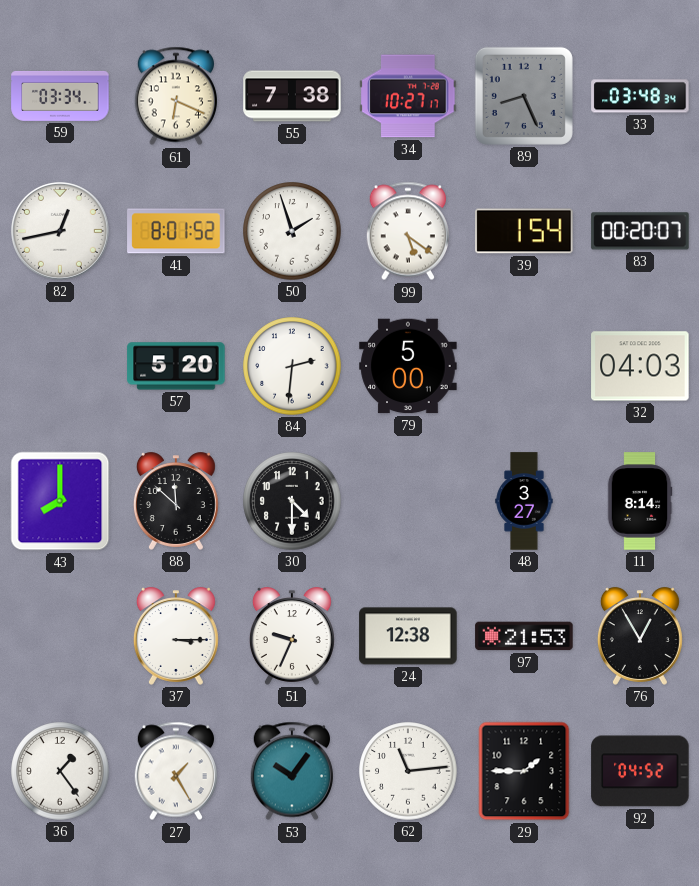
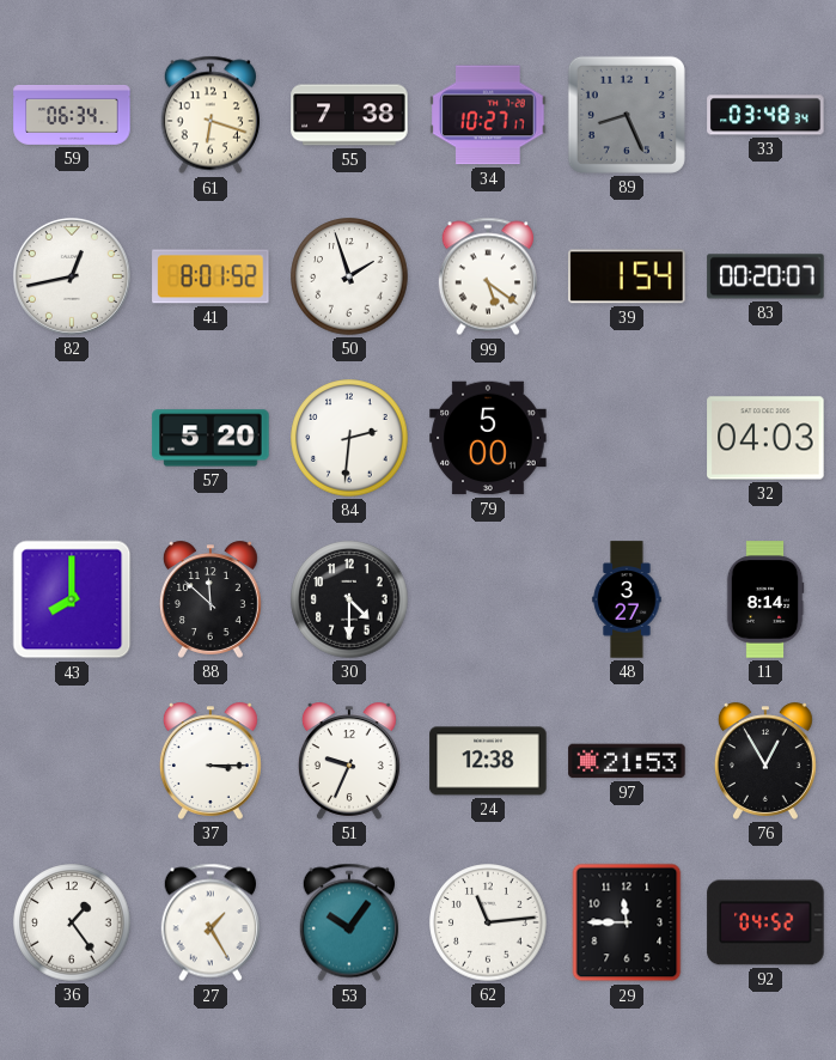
59: 03:34 -> 06:34 (72, 115)
61: 6:19 -> 6:18 (210, 115)
29: 1:45 -> 11:45 (627, 922)
